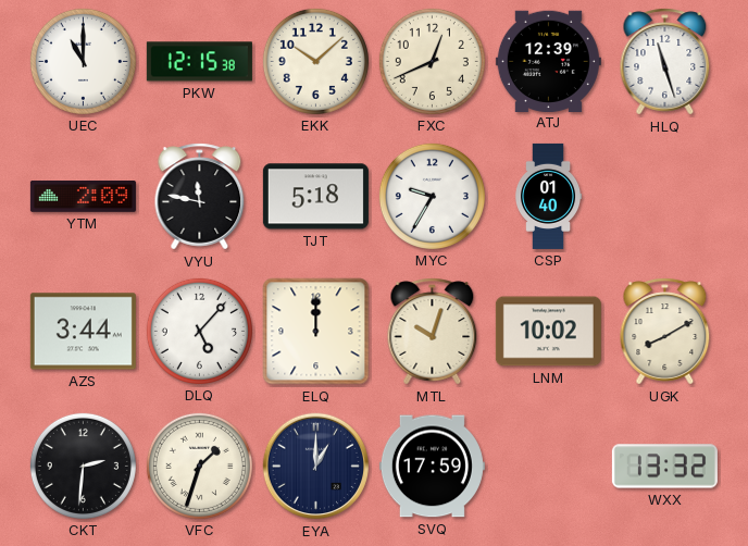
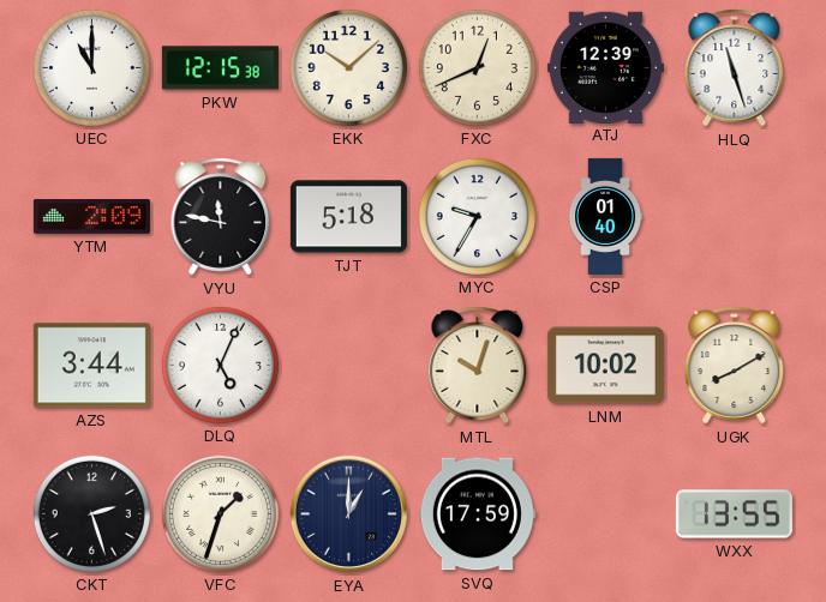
DLQ: 5:07 -> 5:04 (220, 365)
ELQ: 12:00 -> none (316, 332)
CKT: 2:31 -> 2:27 (91, 513)
WXX: 13:32 -> 13:55 (734, 514)
